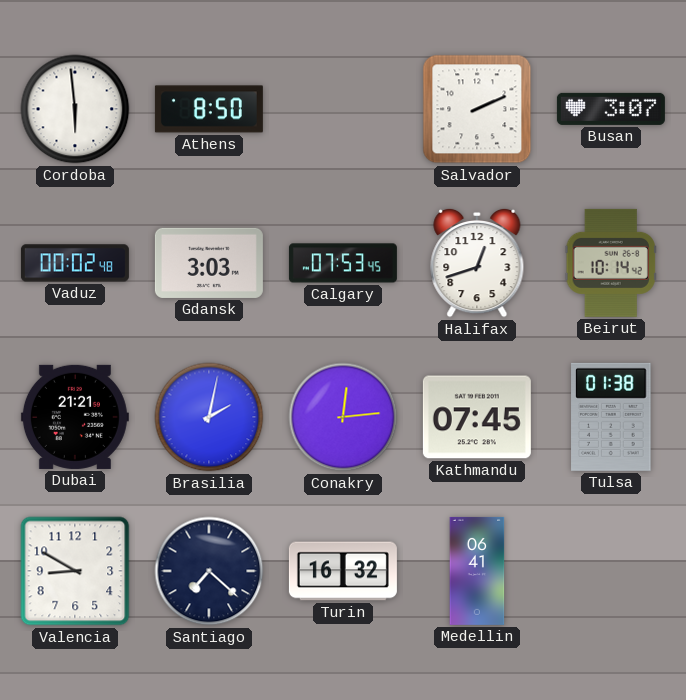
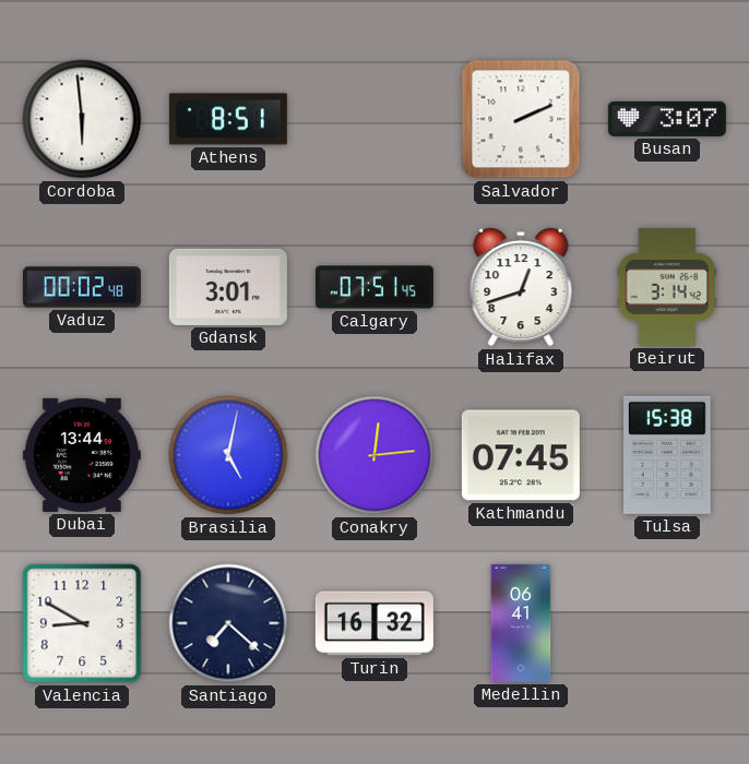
Athens: 8:50 -> 8:51 (228, 119)
Gdansk: 3:03 -> 3:01 (228, 287)
Calgary: 07:53 -> 07:51 (374, 287)
Beirut: 10:14 -> 3:14 (667, 287)
Dubai: 21:21 -> 13:44 (82, 455)
Brasilia: 2:02 -> 5:02 (228, 455)
Tulsa: 01:38 -> 15:38 (667, 455)
